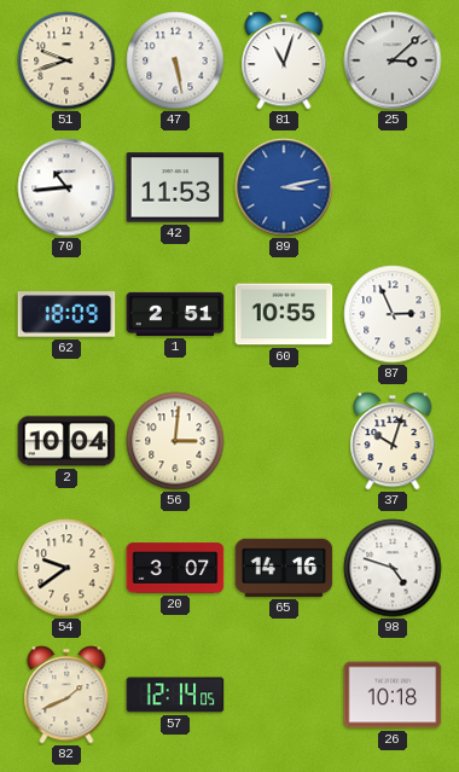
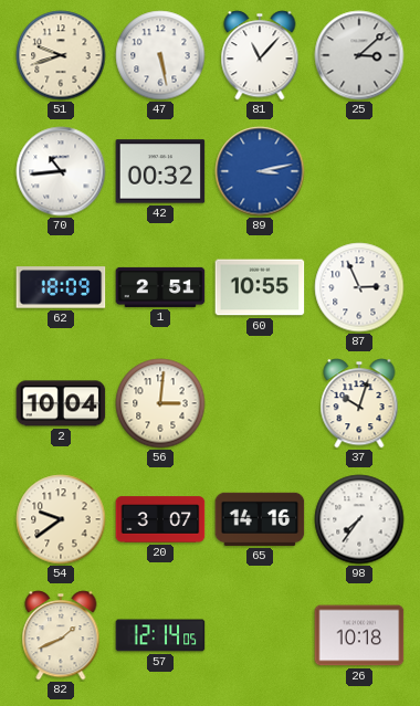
81: 11:03 -> 11:07 (260, 55)
42: 11:53 -> 00:32 (160, 171)
98: 4:48 -> 7:36 (359, 519)
